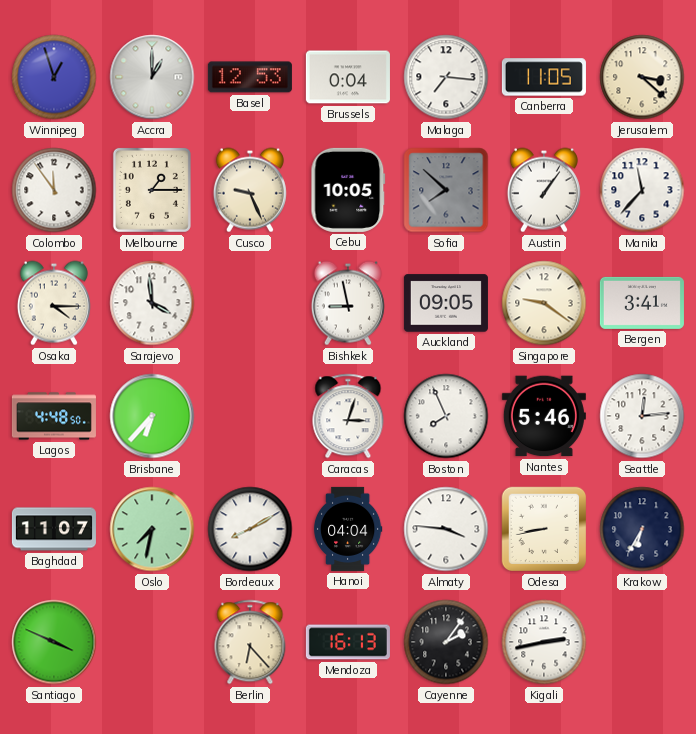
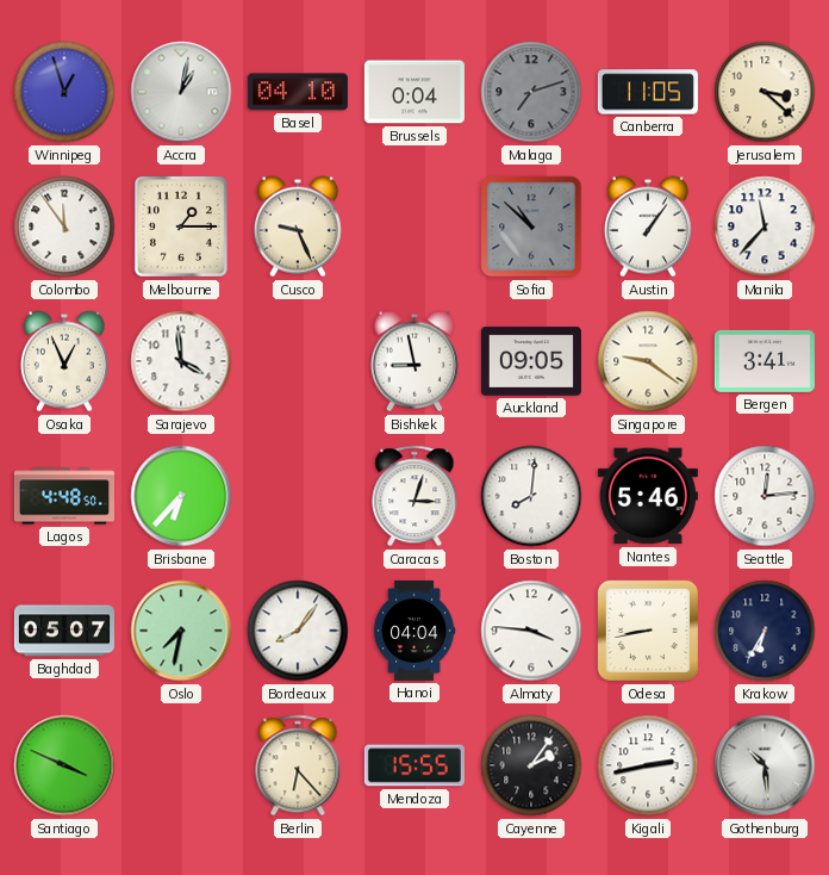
Accra: 1:00 -> 1:02 (181, 92)
Basel: 12:53 -> 04:10 (298, 92)
Malaga: 7:16 -> 7:12 (531, 92)
Malaga dial: white -> grey (531, 92)
Cebu: 10:05 -> none (348, 190)
Sofia: 7:52 -> 10:52 (531, 226)
Osaka: 4:15 -> 12:56 (64, 361)
Boston: 7:56 -> 8:01 (531, 496)
Baghdad: 11:07 -> 05:07 (64, 631)
Bordeaux: 8:10 -> 8:06 (298, 631)
Mendoza: 16:13 -> 15:55 (414, 765)
Gothenburg: none -> 10:29 (765, 765)
